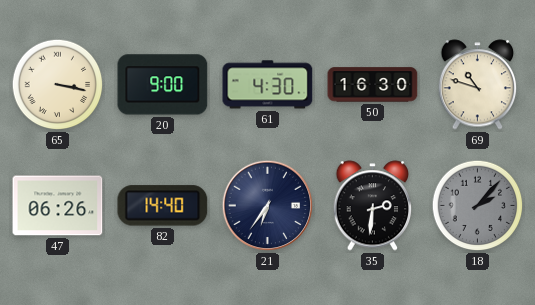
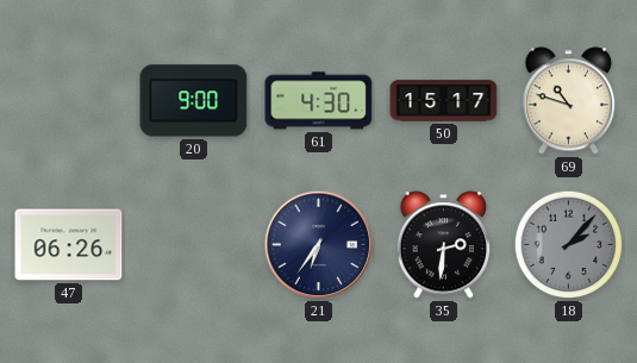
65: 3:17 -> none (58, 85)
50: 16:30 -> 15:17 (444, 101)
82: 14:40 -> none (163, 206)
